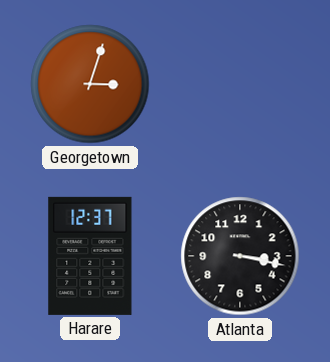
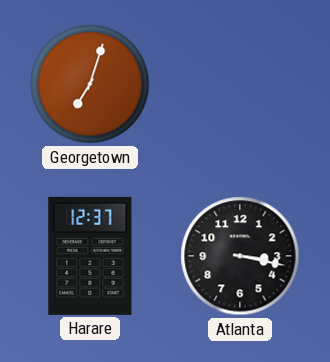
Georgetown: 3:03 -> 7:03 (90, 84)
